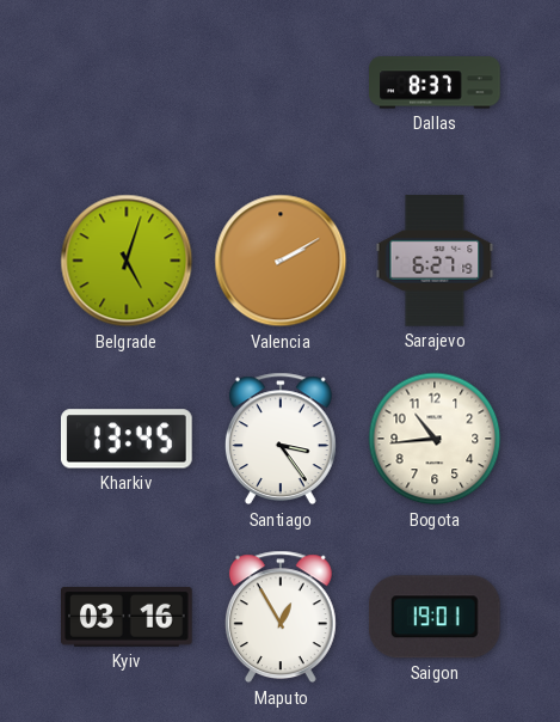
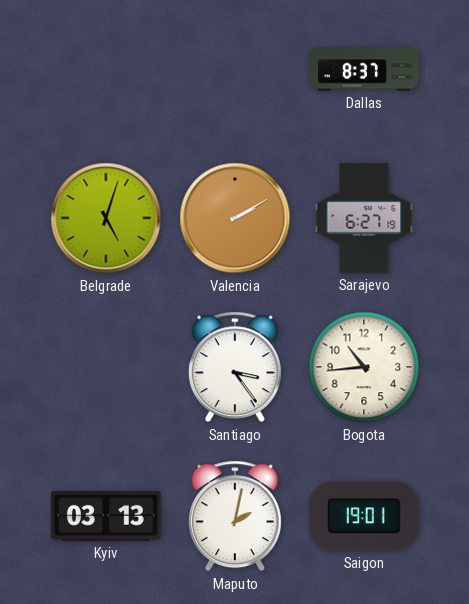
Kharkiv: 13:45 -> none (128, 439)
Kyiv: 03:16 -> 03:13 (107, 516)
Maputo: 12:55 -> 2:02 (235, 516)
